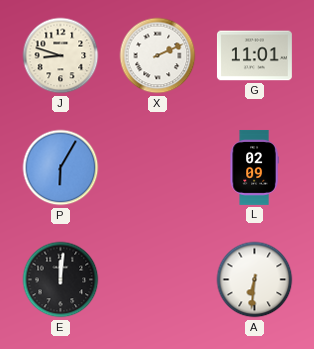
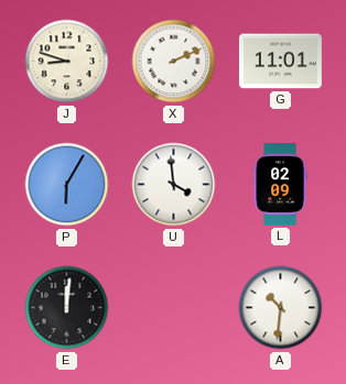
U: none -> 3:59 (174, 185)
A: 6:31 -> 10:31 (281, 308)
